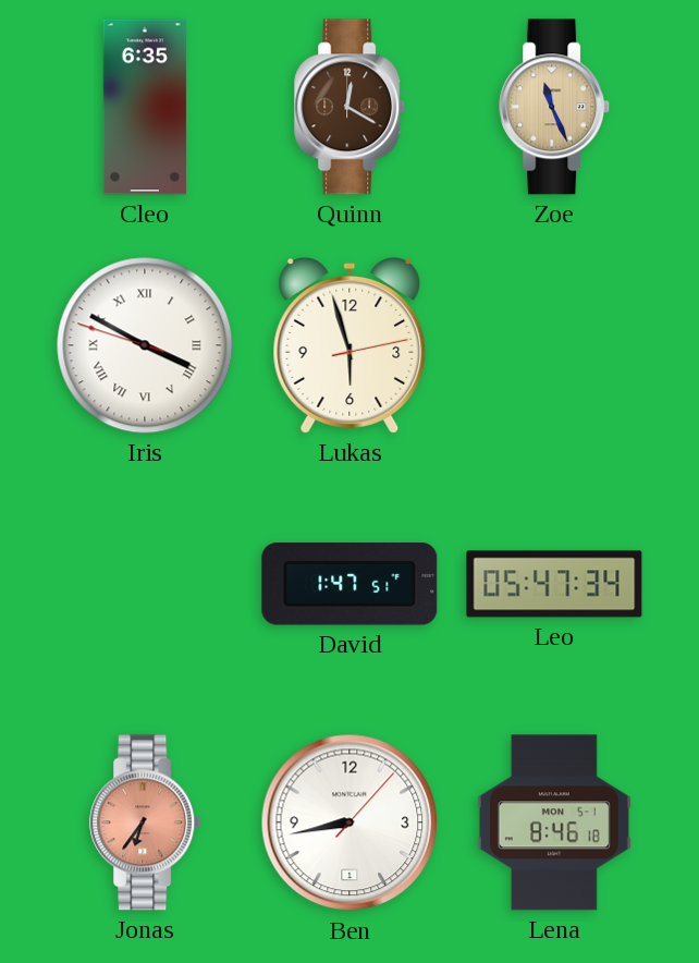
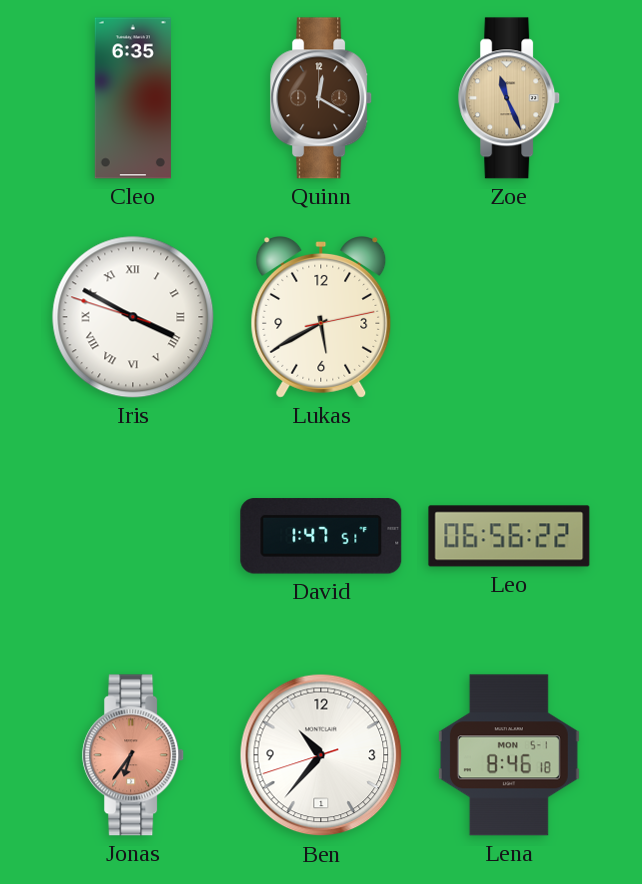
Lukas: 5:57 -> 5:40 (321, 318)
Leo: 05:47 -> 06:56 (509, 536)
Ben: 8:43 -> 10:36 (321, 755)
